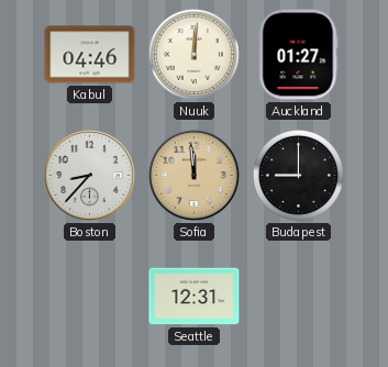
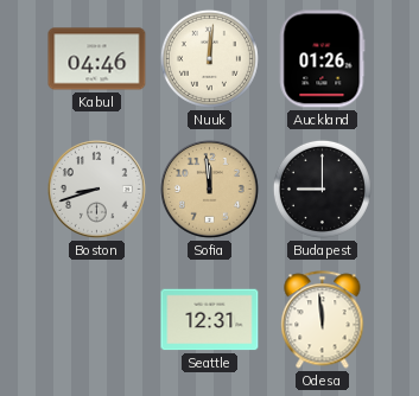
Auckland: 01:27 -> 01:26 (323, 59)
Boston: 8:37 -> 8:42 (97, 190)
Odesa: none -> 11:59 (323, 320)
